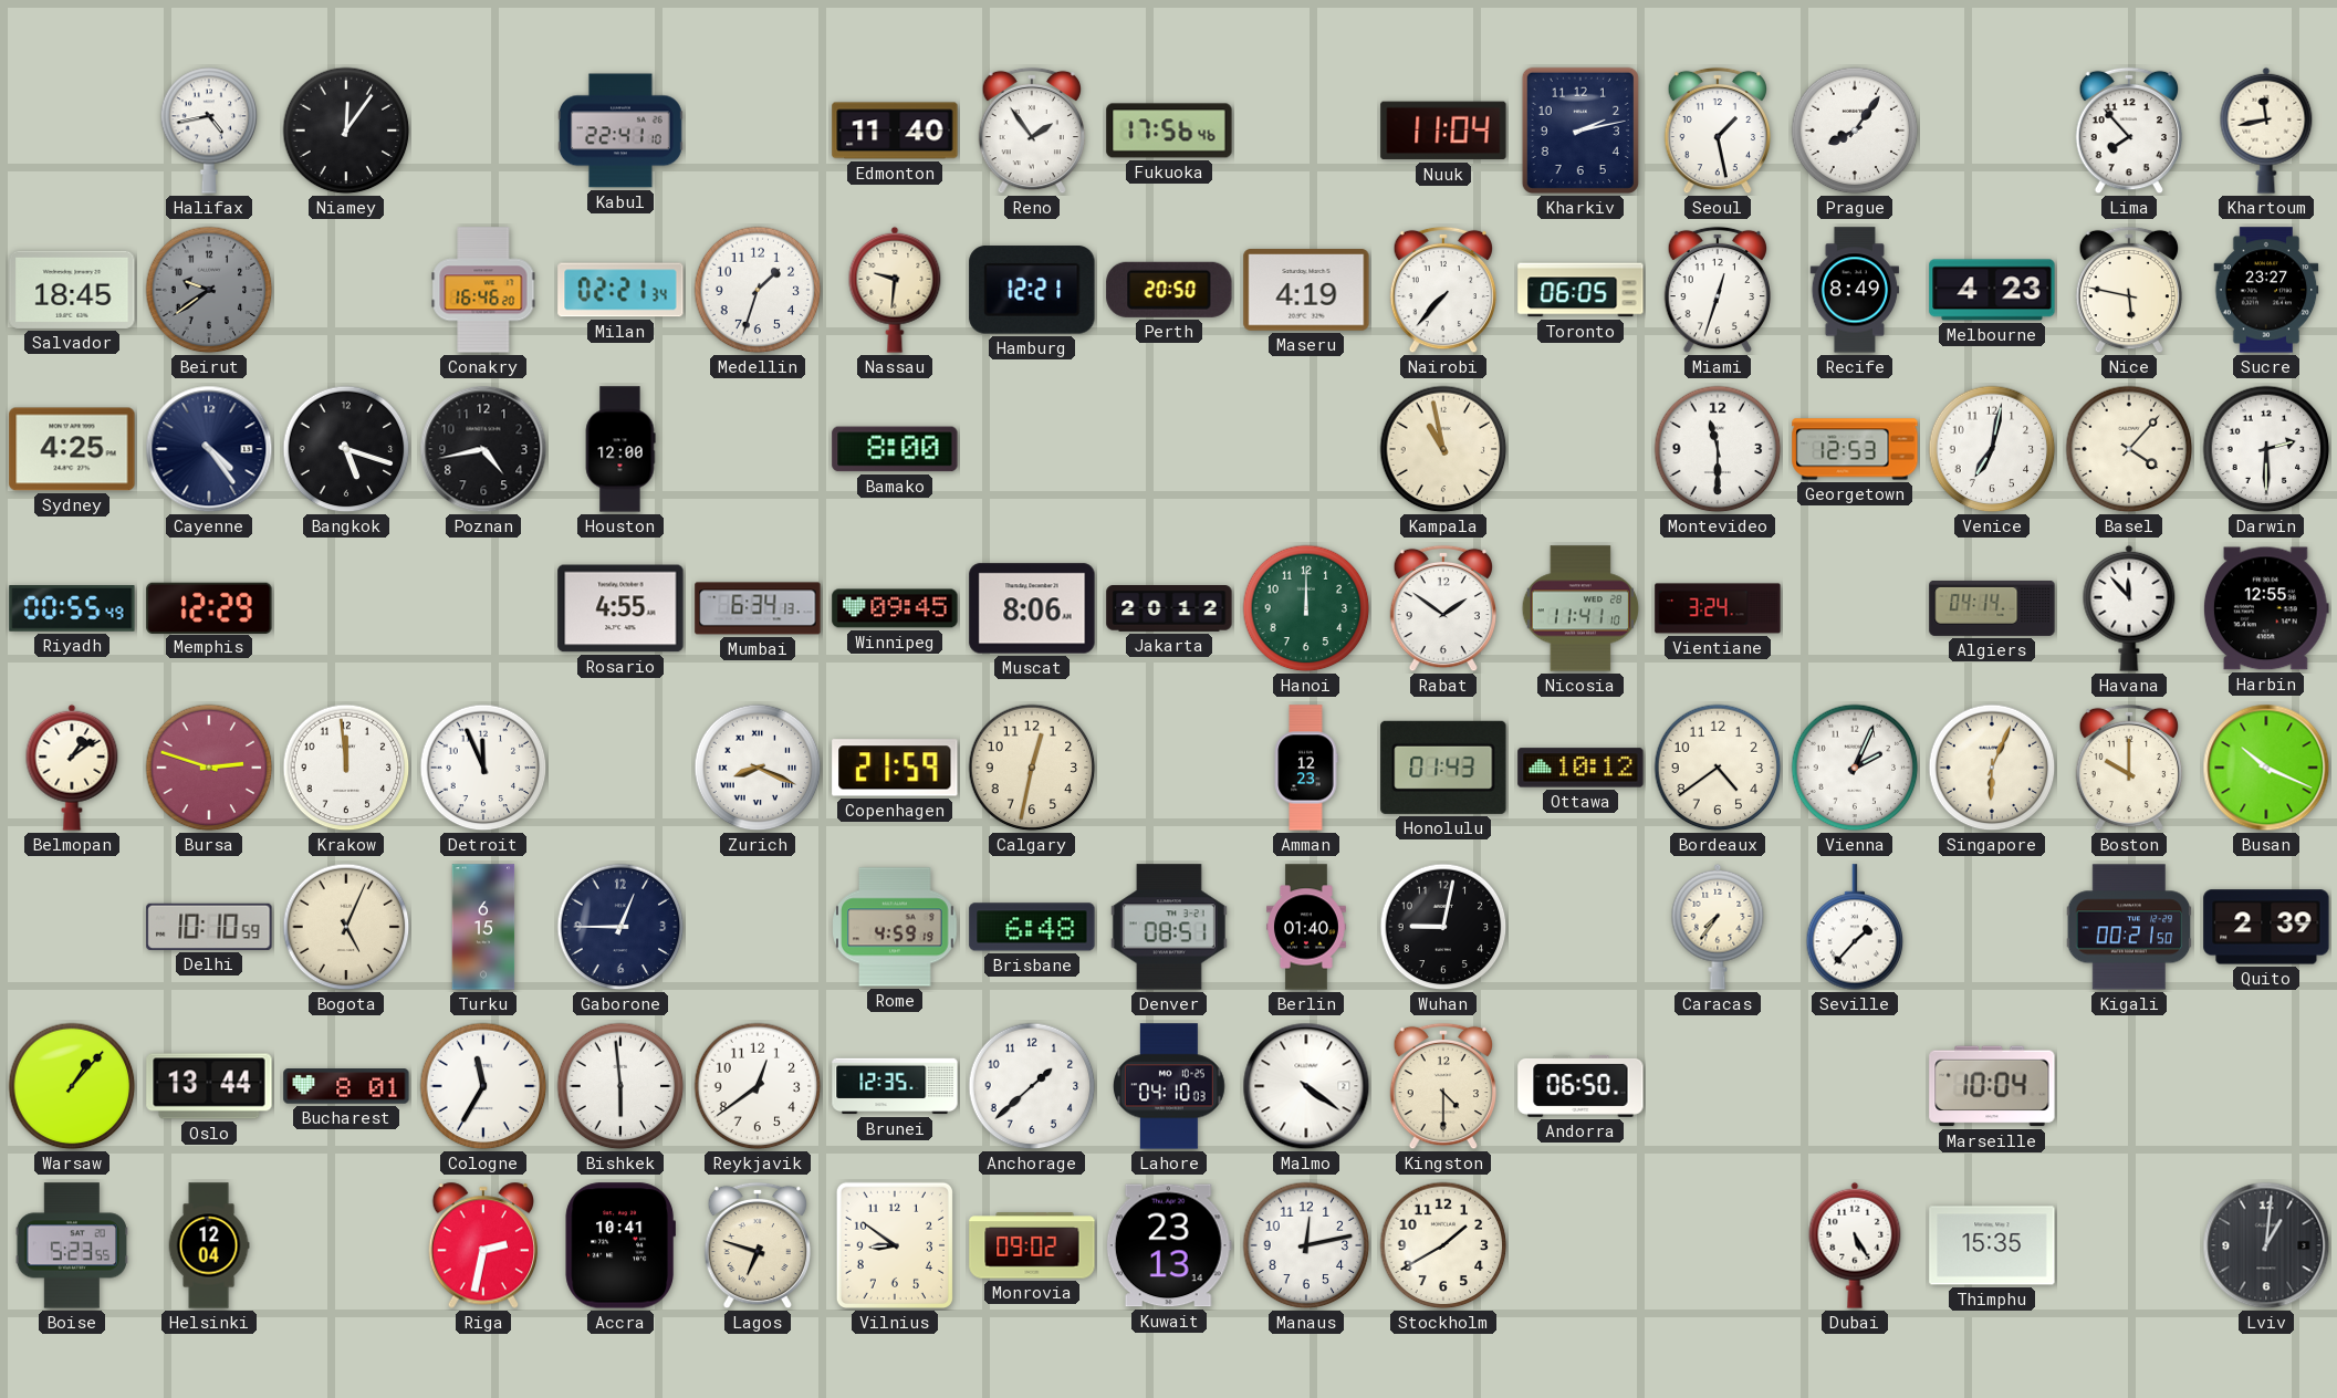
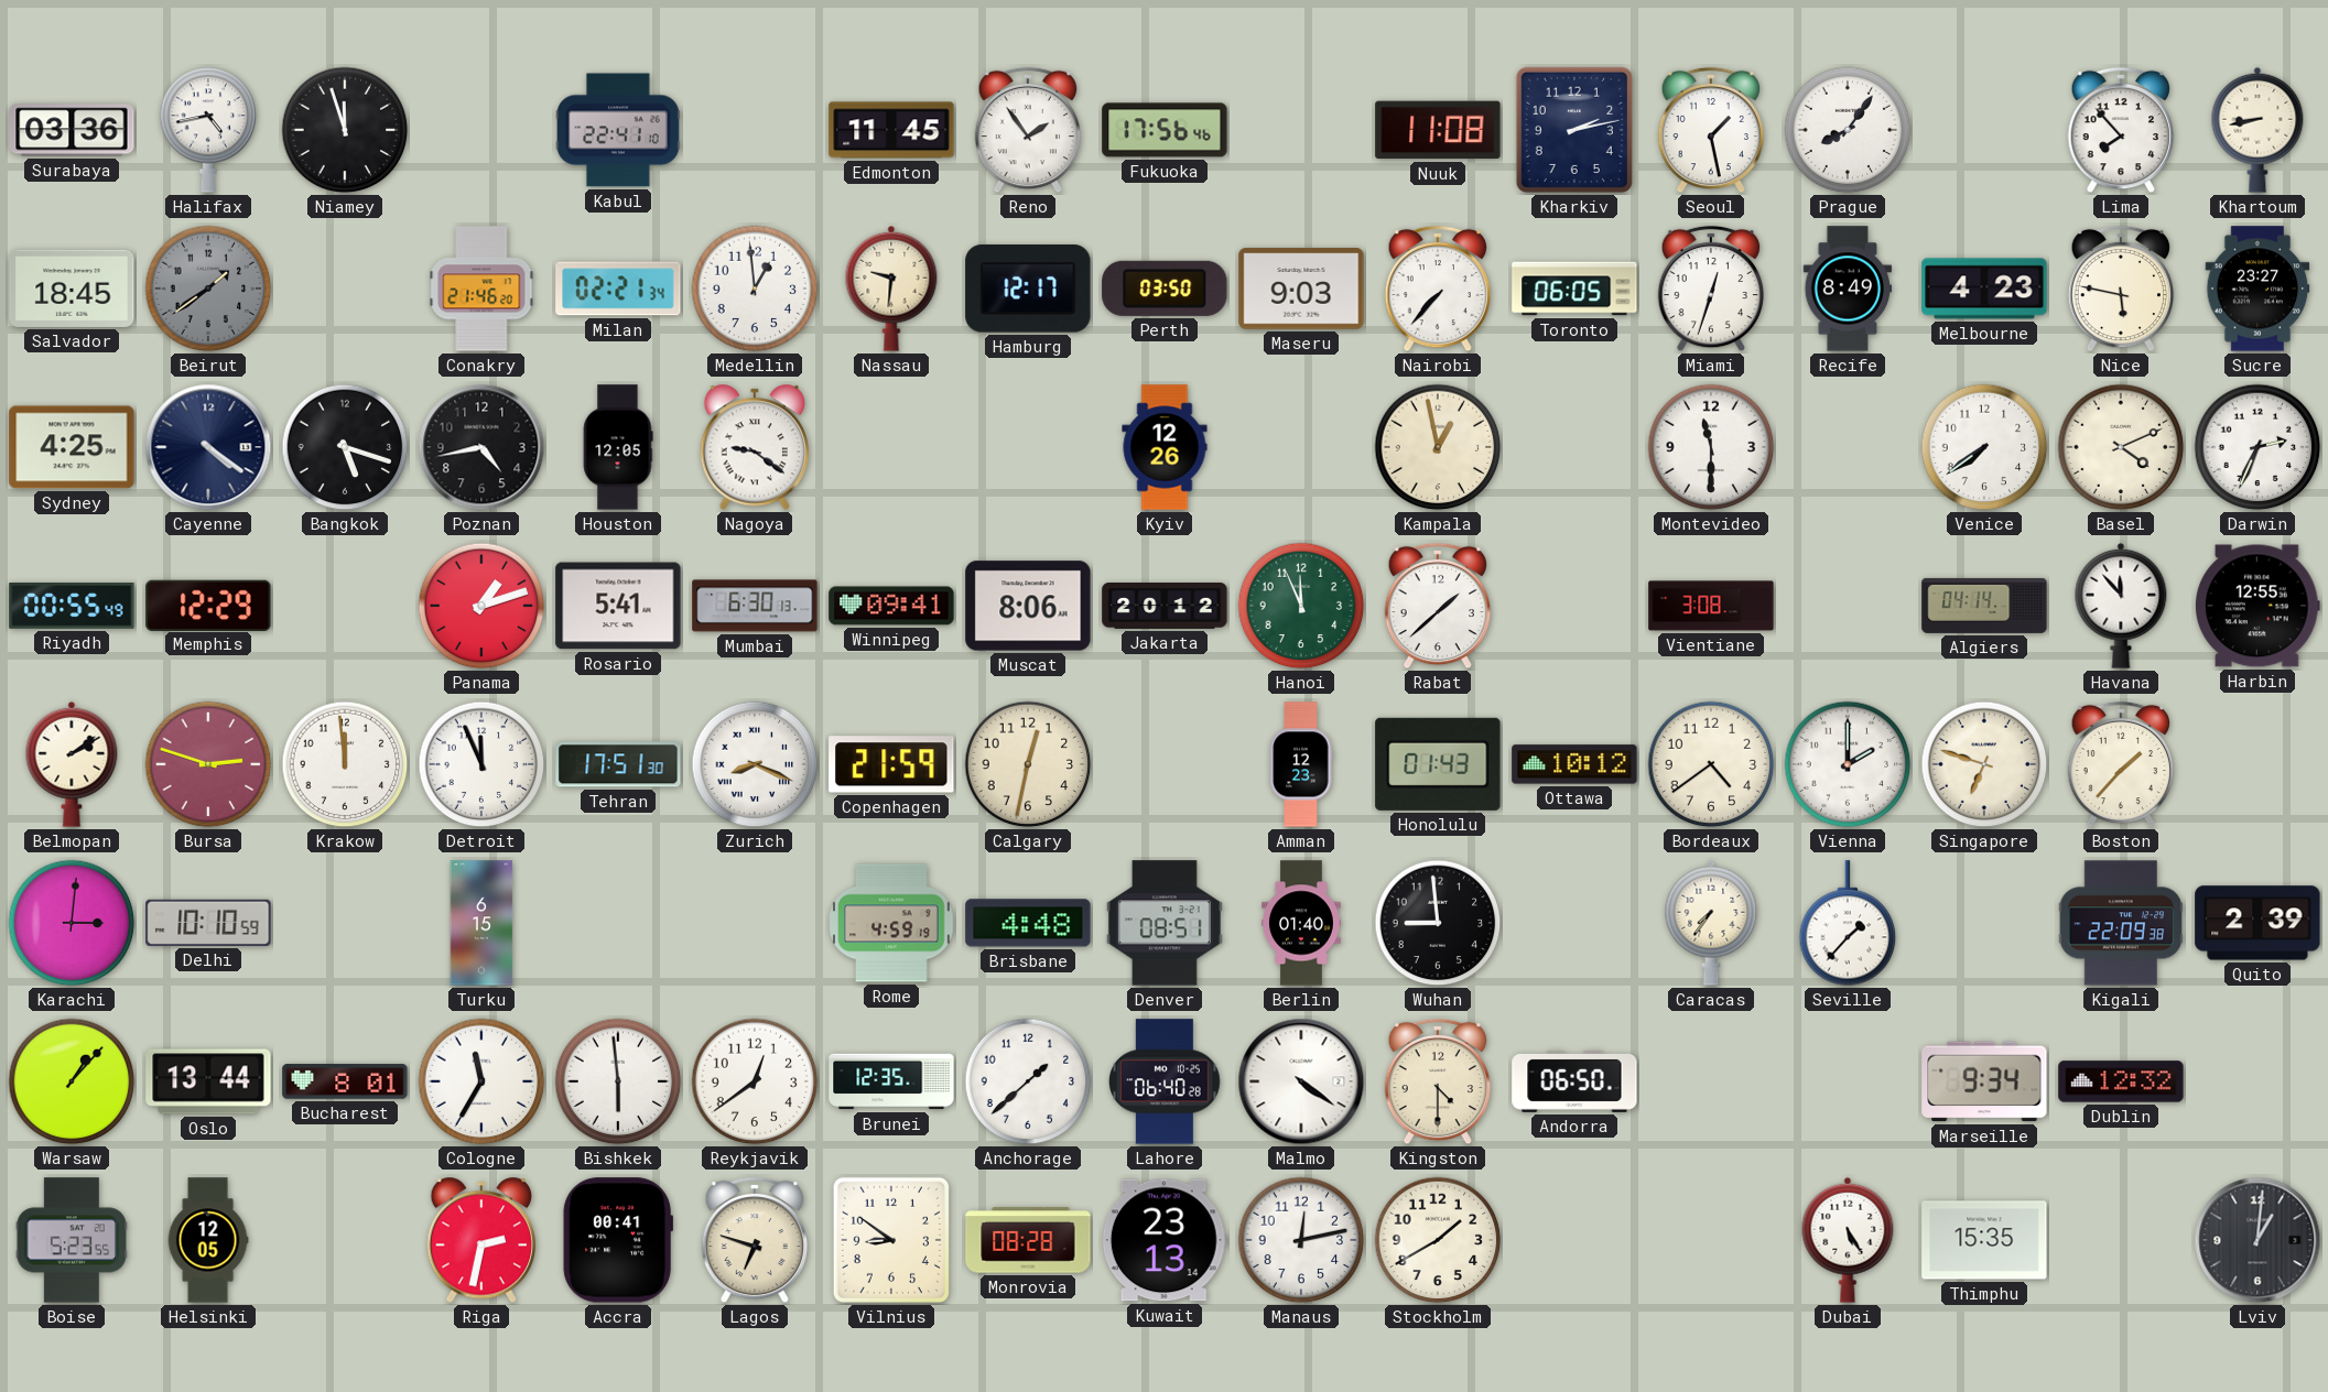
Surabaya: none -> 03:36 (72, 130)
Niamey: 12:06 -> 11:57 (345, 130)
Edmonton: 11:40 -> 11:45 (891, 130)
Nuuk: 11:04 -> 11:08 (1438, 130)
Khartoum: 11:43 -> 8:43 (2257, 130)
Beirut: 9:39 -> 1:39 (208, 289)
Conakry: 16:46 -> 21:46 (481, 289)
Medellin: 1:33 -> 12:59 (755, 289)
Hamburg: 12:21 -> 12:17 (1028, 289)
Perth: 20:50 -> 03:50 (1165, 289)
Maseru: 4:19 -> 9:03 (1301, 289)
Cayenne: 4:24 -> 4:21 (208, 447)
Houston: 12:00 -> 12:05 (618, 447)
Nagoya: none -> 9:21 (755, 447)
Bamako: 8:00 -> none (895, 449)
Kyiv: none -> 12:26 (1165, 447)
Kampala: 10:58 -> 12:58 (1438, 447)
Georgetown: 12:53 -> none (1855, 449)
Venice: 7:02 -> 7:39 (1984, 447)
Basel: 4:07 -> 4:11 (2121, 447)
Darwin: 2:30 -> 2:34 (2257, 447)
Panama: none -> 1:12 (481, 606)
Rosario: 4:55 -> 5:41 (618, 606)
Mumbai: 6:34 -> 6:30 (755, 606)
Winnipeg: 09:45 -> 09:41 (891, 606)
Hanoi: 12:00 -> 11:56 (1301, 606)
Rabat: 1:51 -> 1:38 (1437, 606)
Nicosia: 11:41 -> none (1580, 608)
Vientiane: 3:24 -> 3:08 (1711, 606)
Belmopan: 1:09 -> 2:09 (72, 764)
Tehran: none -> 17:51 (618, 764)
Vienna: 2:04 -> 2:00 (1848, 764)
Singapore: 6:04 -> 6:48 (1984, 764)
Boston: 10:00 -> 1:37 (2120, 764)
Busan: 10:19 -> none (2266, 768)
Karachi: none -> 3:01 (72, 923)
Bogota: 5:04 -> none (346, 927)
Gaborone: 12:45 -> none (620, 927)
Brisbane: 6:48 -> 4:48 (1028, 923)
Wuhan: 9:02 -> 8:59 (1438, 923)
Kigali: 00:21 -> 22:09 (2121, 923)
Lahore: 04:10 -> 06:40 (1166, 1081)
Marseille: 10:04 -> 9:34 (1984, 1081)
Dublin: none -> 12:32 (2121, 1081)
Helsinki: 12:04 -> 12:05 (208, 1240)
Accra: 10:41 -> 00:41 (617, 1240)
Monrovia: 09:02 -> 08:28 (1028, 1240)
